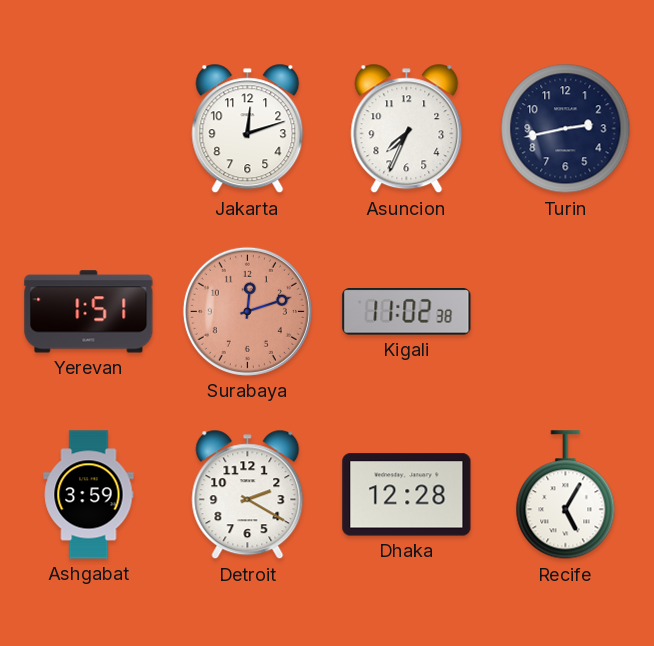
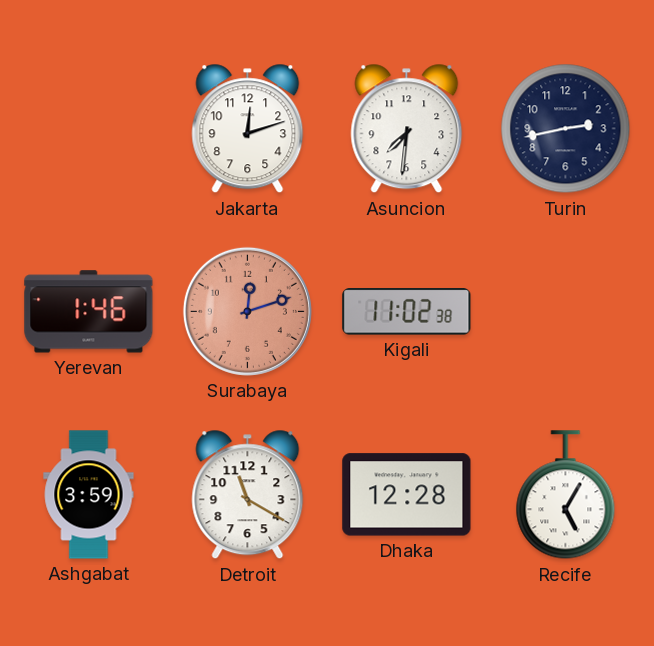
Asuncion: 7:34 -> 7:31 (407, 129)
Yerevan: 1:51 -> 1:46 (89, 312)
Detroit: 2:20 -> 11:20 (248, 495)
